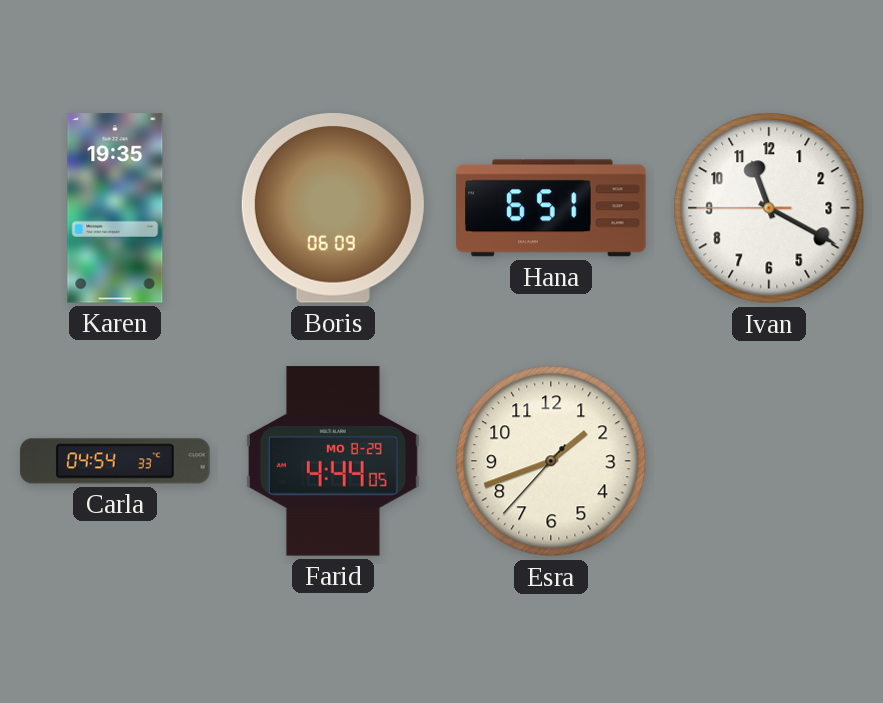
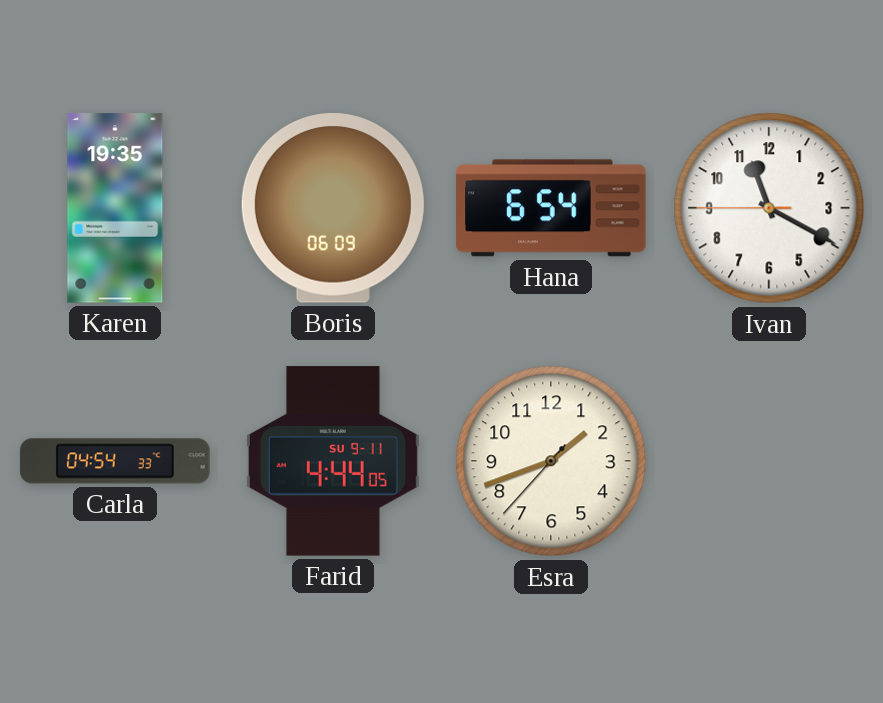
Hana: 6:51 -> 6:54 (551, 208)
Farid date: MO 8-29 -> SU 9-11 (333, 461)
